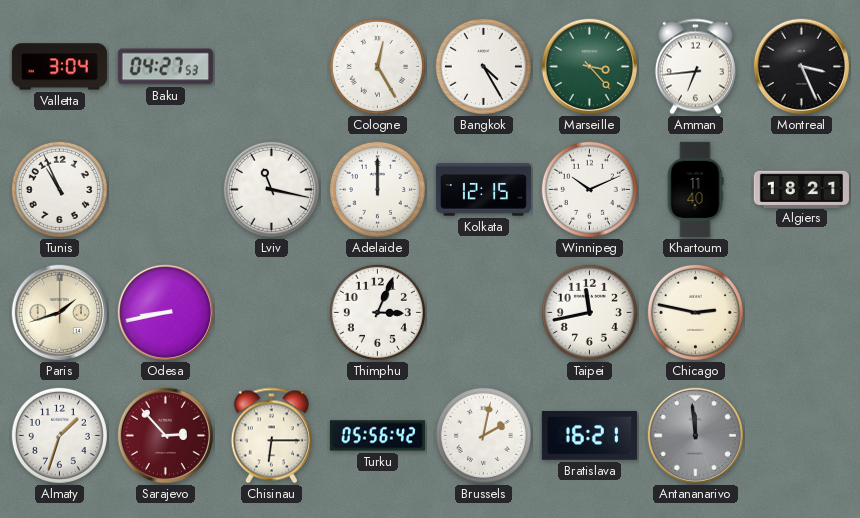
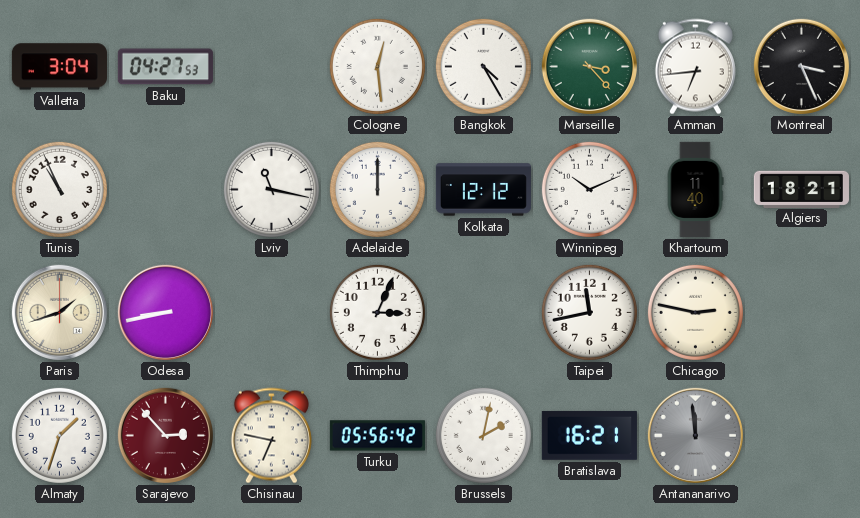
Cologne: 12:25 -> 12:29 (377, 66)
Kolkata: 12:15 -> 12:12 (483, 190)
Chisinau: 6:15 -> 6:47 (271, 436)
